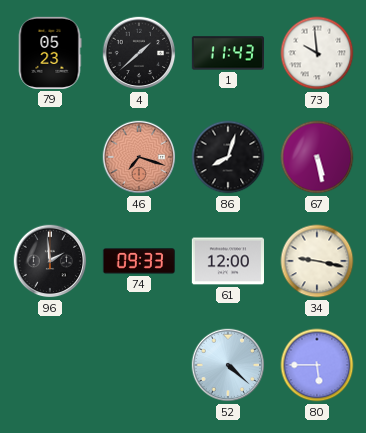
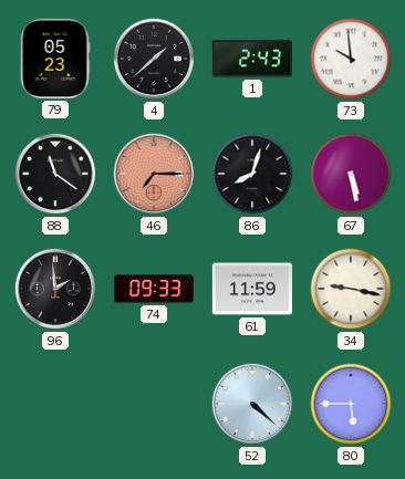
1: 11:43 -> 2:43 (251, 59)
88: none -> 11:21 (55, 174)
46: 7:18 -> 7:15 (154, 174)
61: 12:00 -> 11:59 (251, 289)
